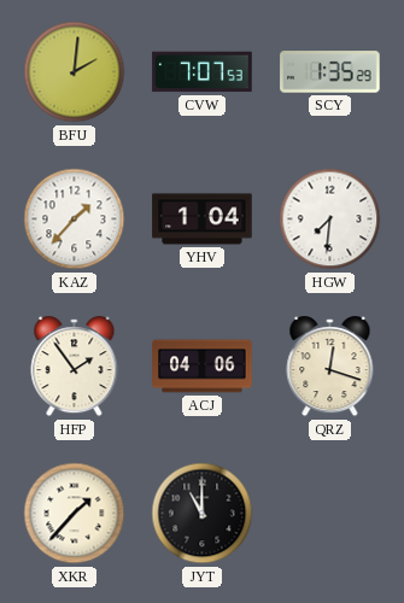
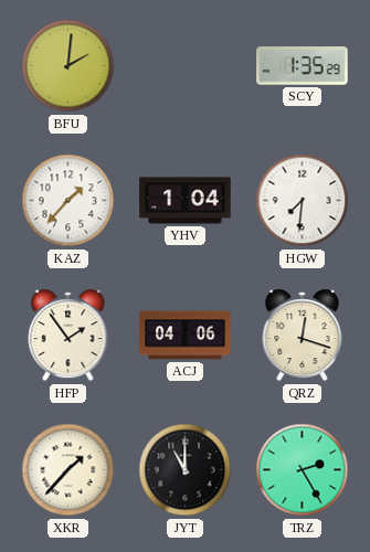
CVW: 7:07 -> none (203, 72)
TRZ: none -> 2:25 (303, 470)
